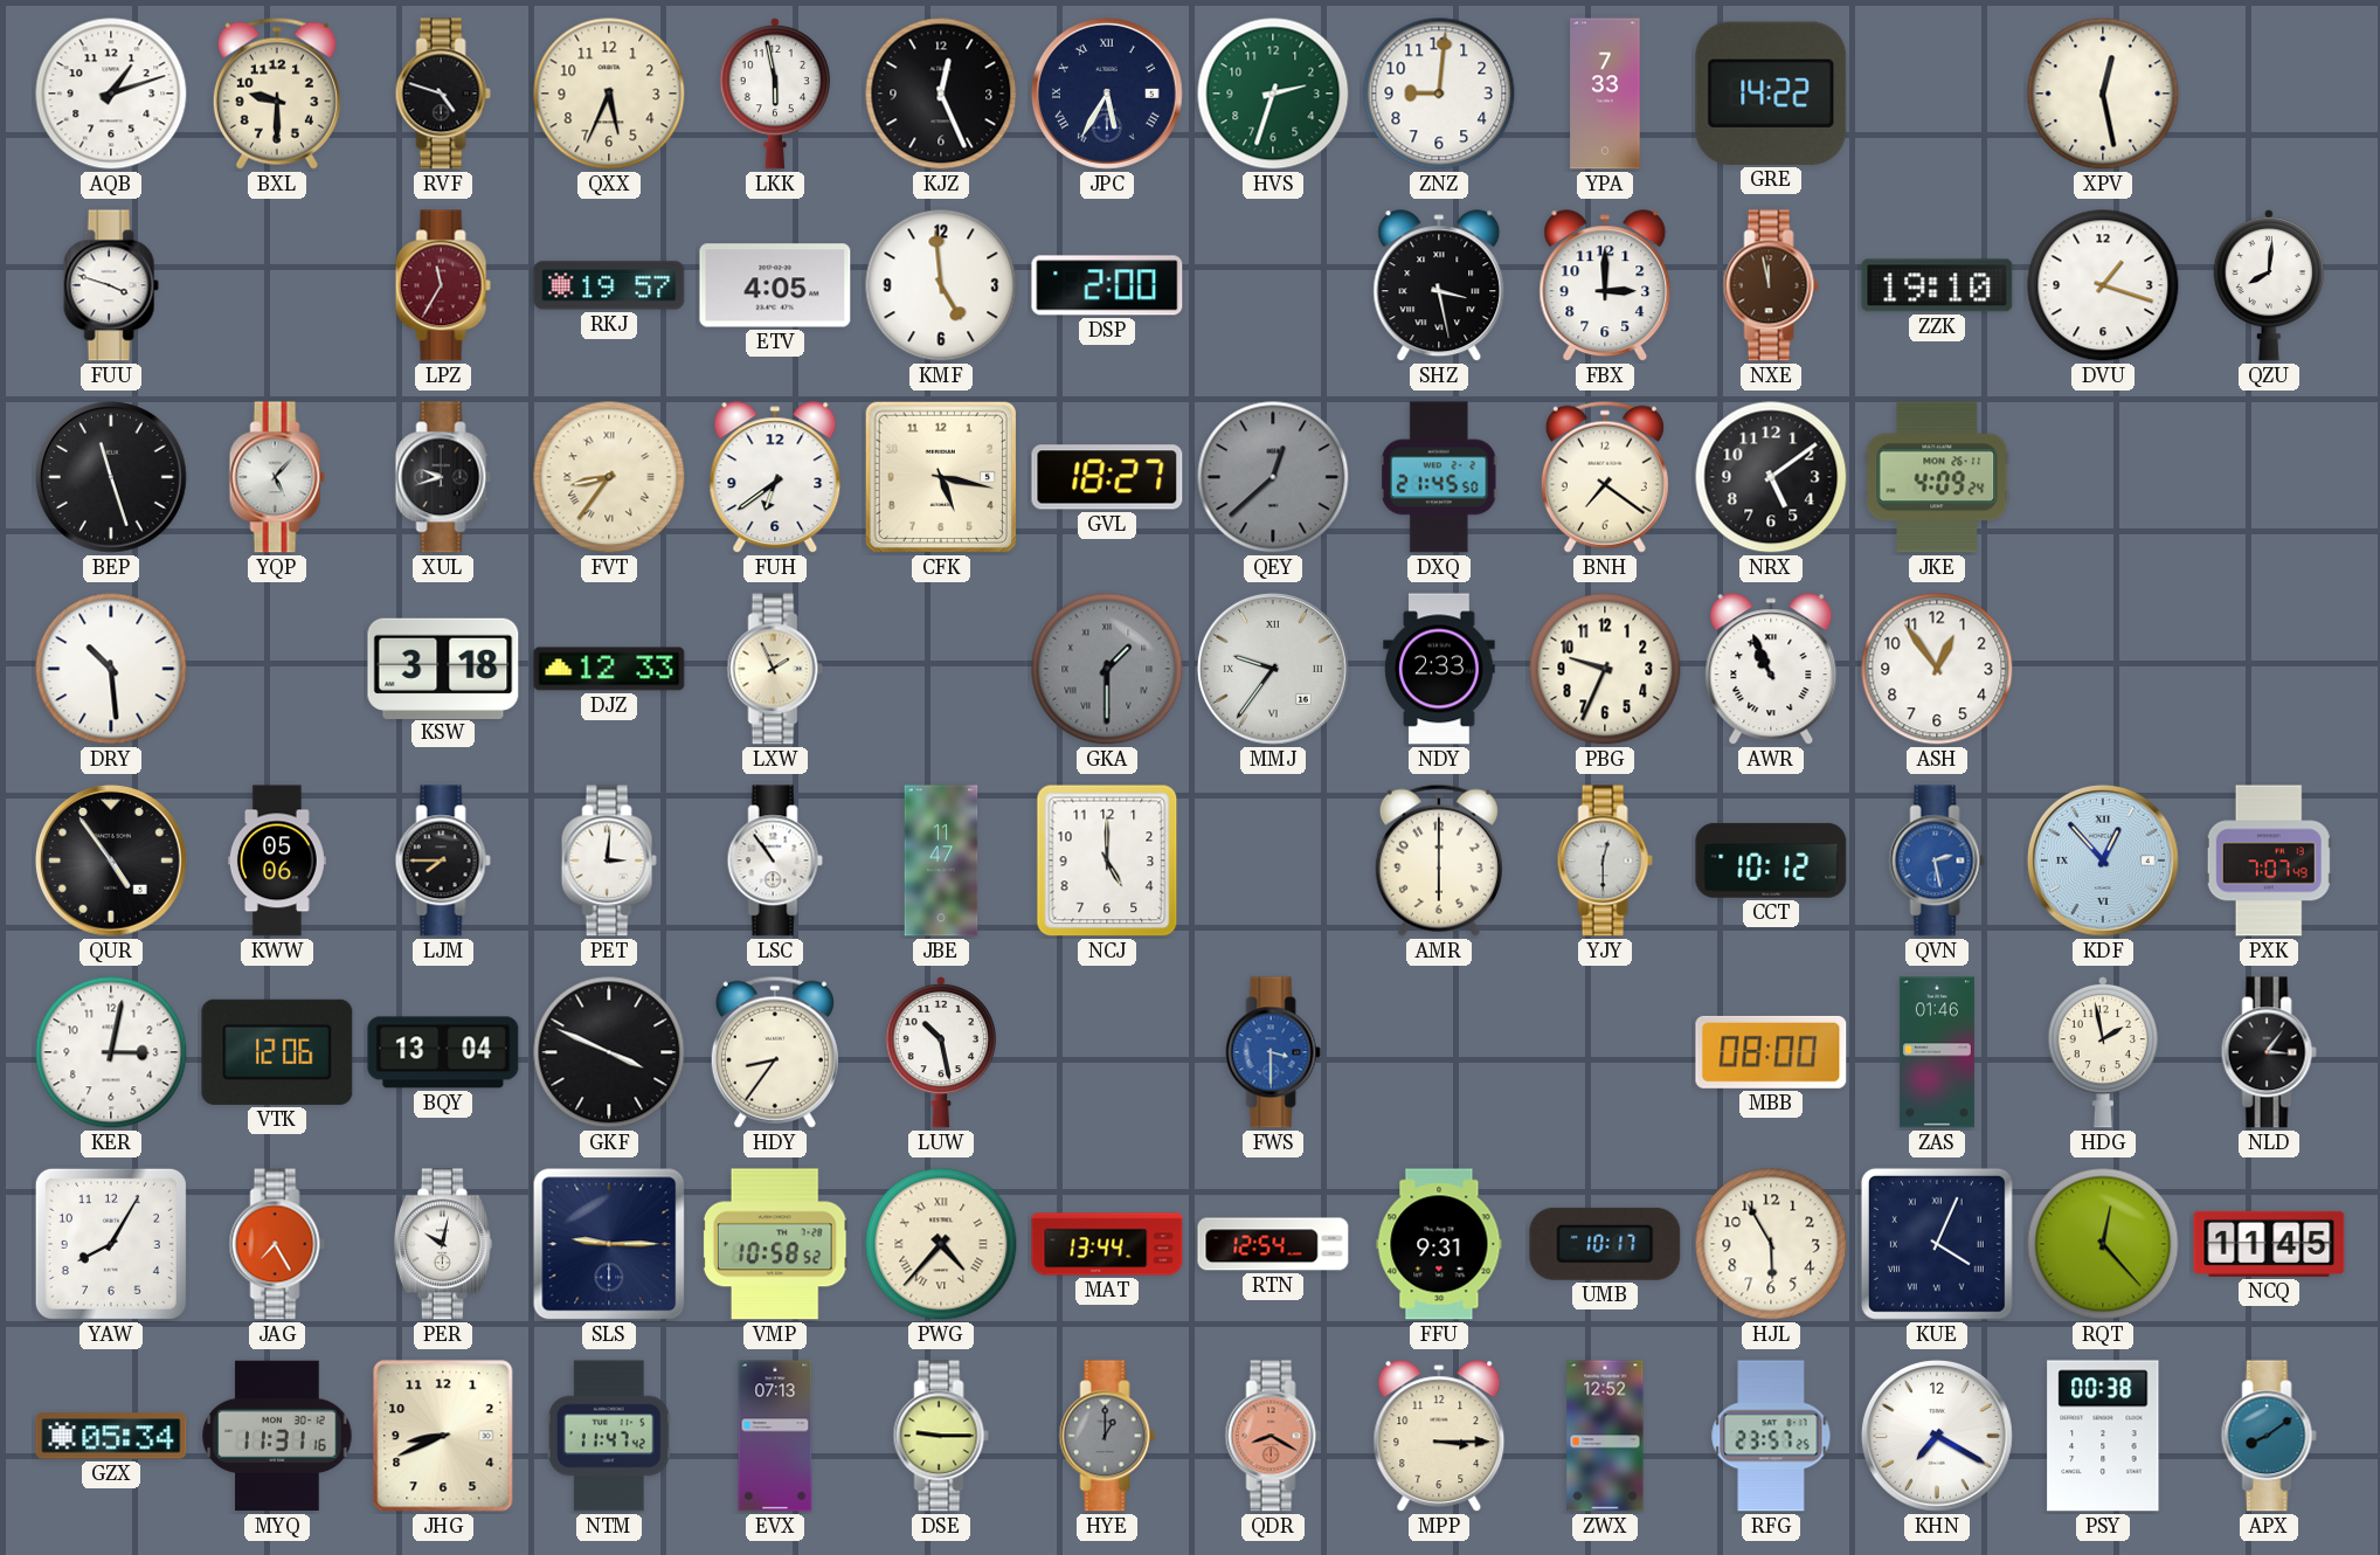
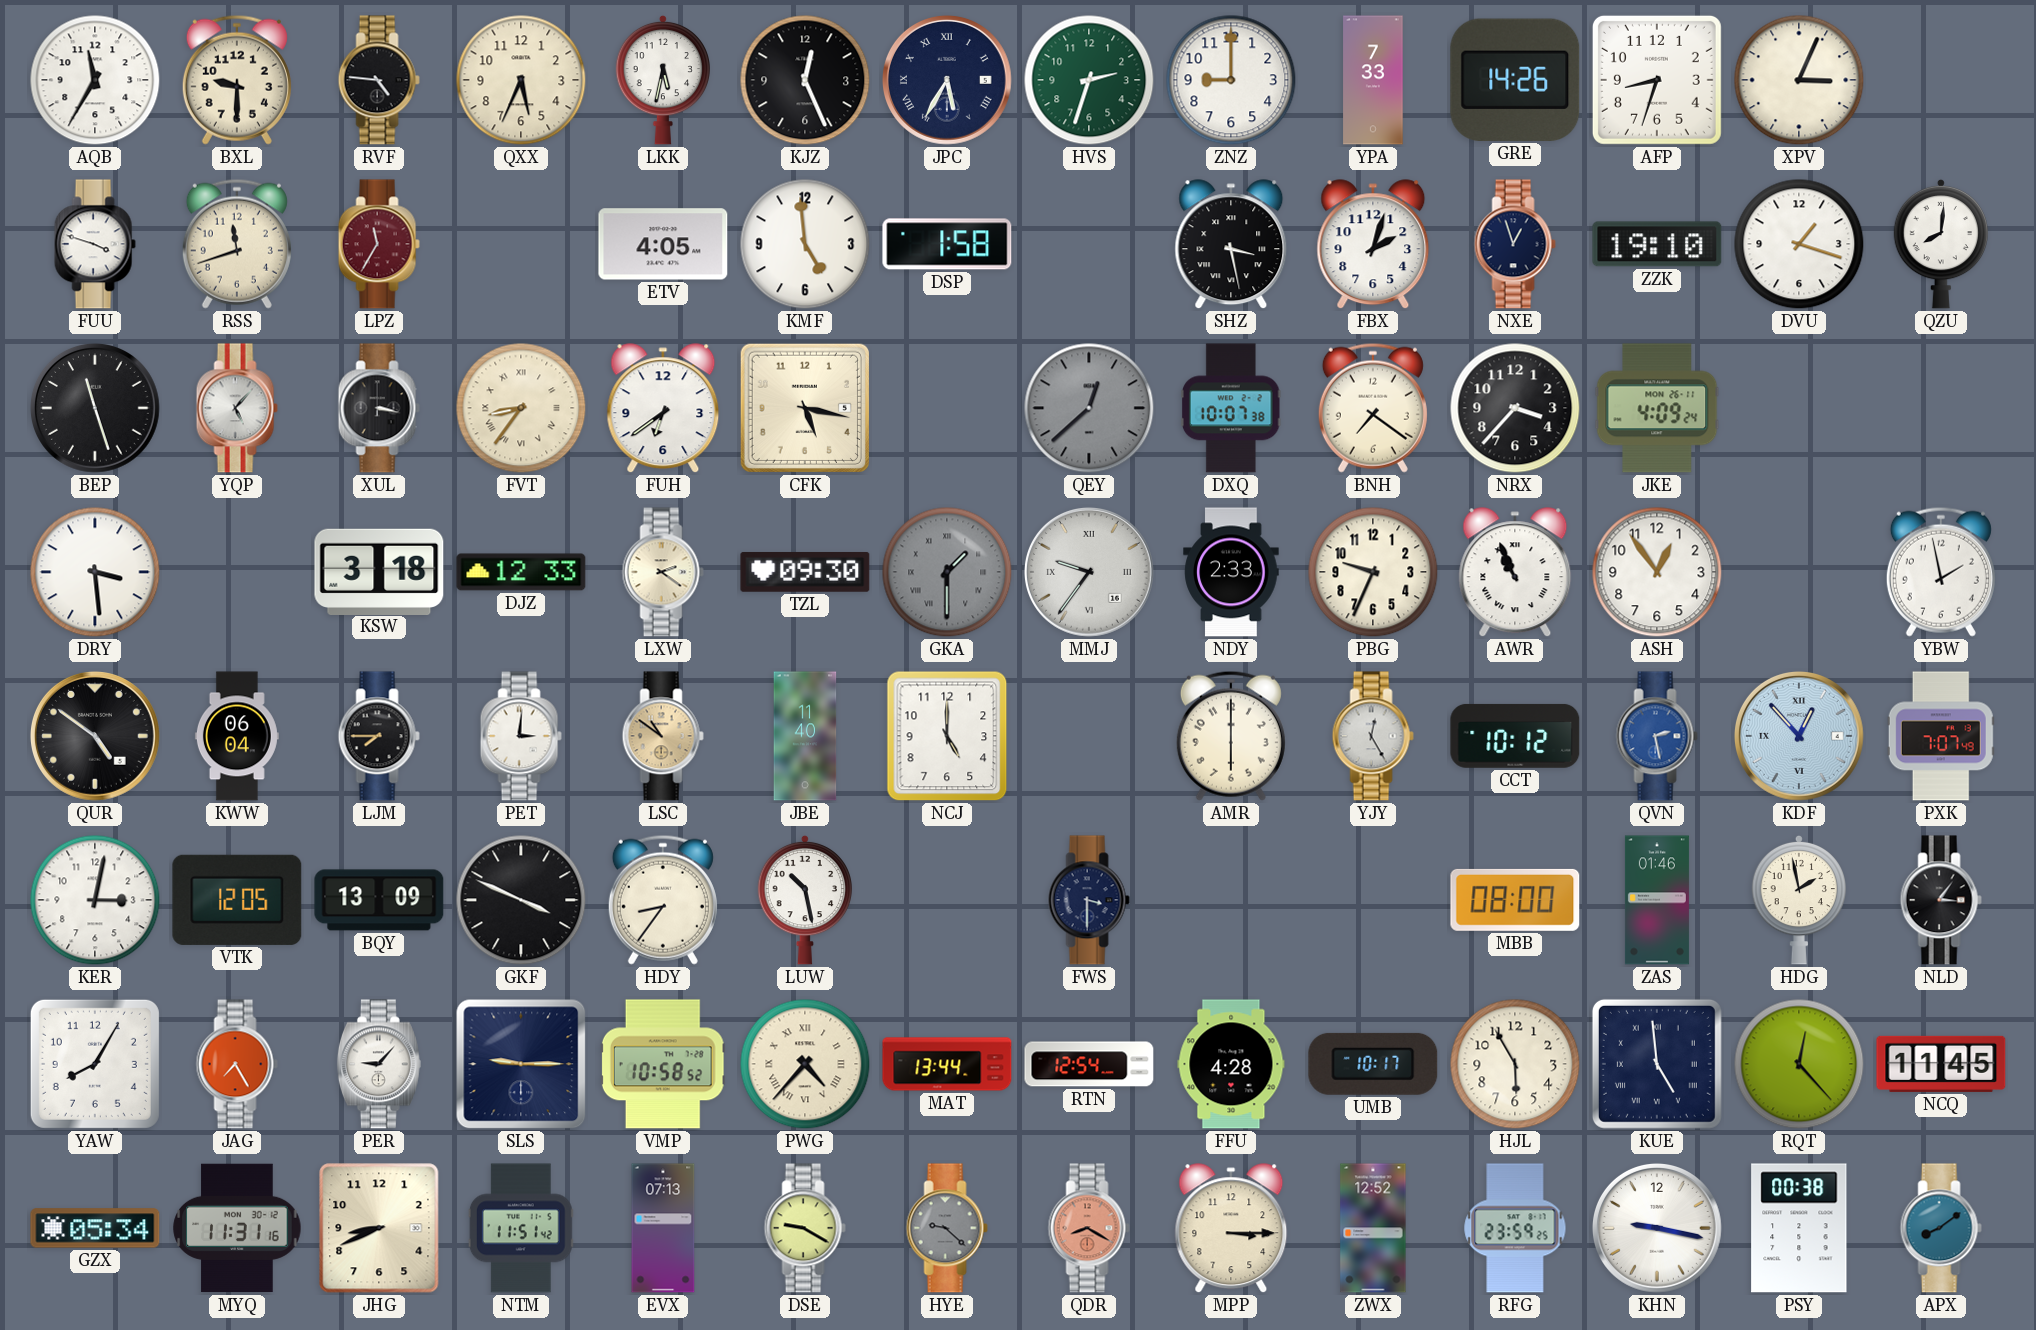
AQB: 1:12 -> 11:35 (95, 80)
RVF: 4:48 -> 4:46 (379, 80)
LKK: 5:58 -> 5:32 (662, 80)
ZNZ: 9:01 -> 9:00 (1231, 80)
GRE: 14:22 -> 14:26 (1515, 80)
AFP: none -> 8:33 (1657, 80)
XPV: 12:28 -> 3:04 (1799, 80)
RSS: none -> 11:42 (237, 244)
RKJ: 19:57 -> none (609, 285)
DSP: 2:00 -> 1:58 (947, 244)
FBX: 3:00 -> 2:03 (1373, 245)
NXE: 11:58 -> 12:57 (1515, 244)
NXE dial: brown -> navy (1515, 244)
XUL: 9:42 -> 3:17 (379, 408)
GVL: 18:27 -> none (1107, 477)
DXQ: 21:45 -> 10:07 (1231, 408)
NRX: 5:09 -> 3:37 (1515, 408)
DRY: 10:29 -> 3:29 (95, 572)
LXW: 1:56 -> 2:21 (663, 572)
TZL: none -> 09:30 (805, 572)
YBW: none -> 1:58 (1941, 572)
QUR: 4:54 -> 4:51 (95, 736)
KWW: 05:06 -> 06:04 (237, 736)
LSC: 10:54 -> 10:51 (663, 736)
LSC dial: white -> champagne (663, 736)
JBE: 11:47 -> 11:40 (805, 736)
YJY: 12:30 -> 12:25 (1373, 736)
VTK: 12:06 -> 12:05 (237, 900)
BQY: 13:04 -> 13:09 (379, 900)
FWS dial: blue -> navy (1089, 900)
PER: 10:02 -> 9:07 (379, 1064)
FFU: 9:31 -> 4:28 (1231, 1064)
KUE: 4:04 -> 4:59 (1657, 1064)
NTM: 11:47 -> 11:51 (521, 1228)
DSE: 9:15 -> 9:20 (805, 1228)
HYE: 1:00 -> 9:22 (947, 1228)
RFG: 23:57 -> 23:59 (1515, 1228)
KHN: 7:20 -> 9:17 (1657, 1228)
